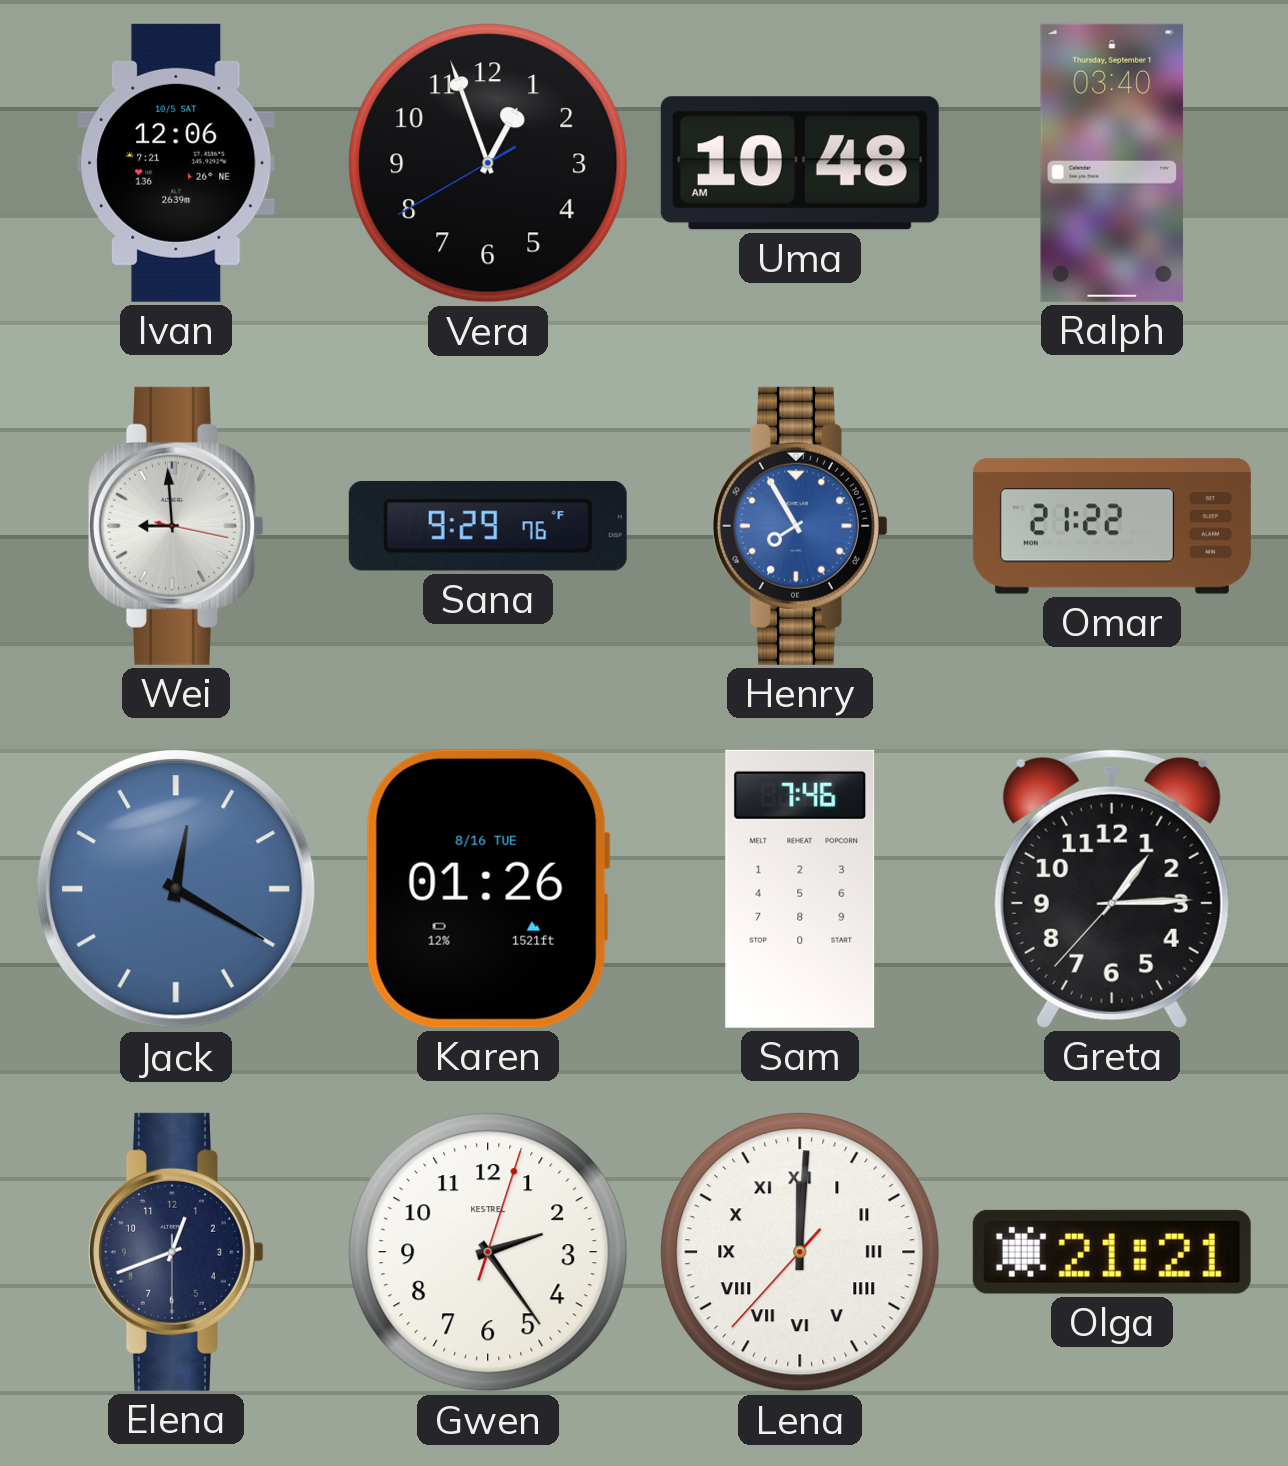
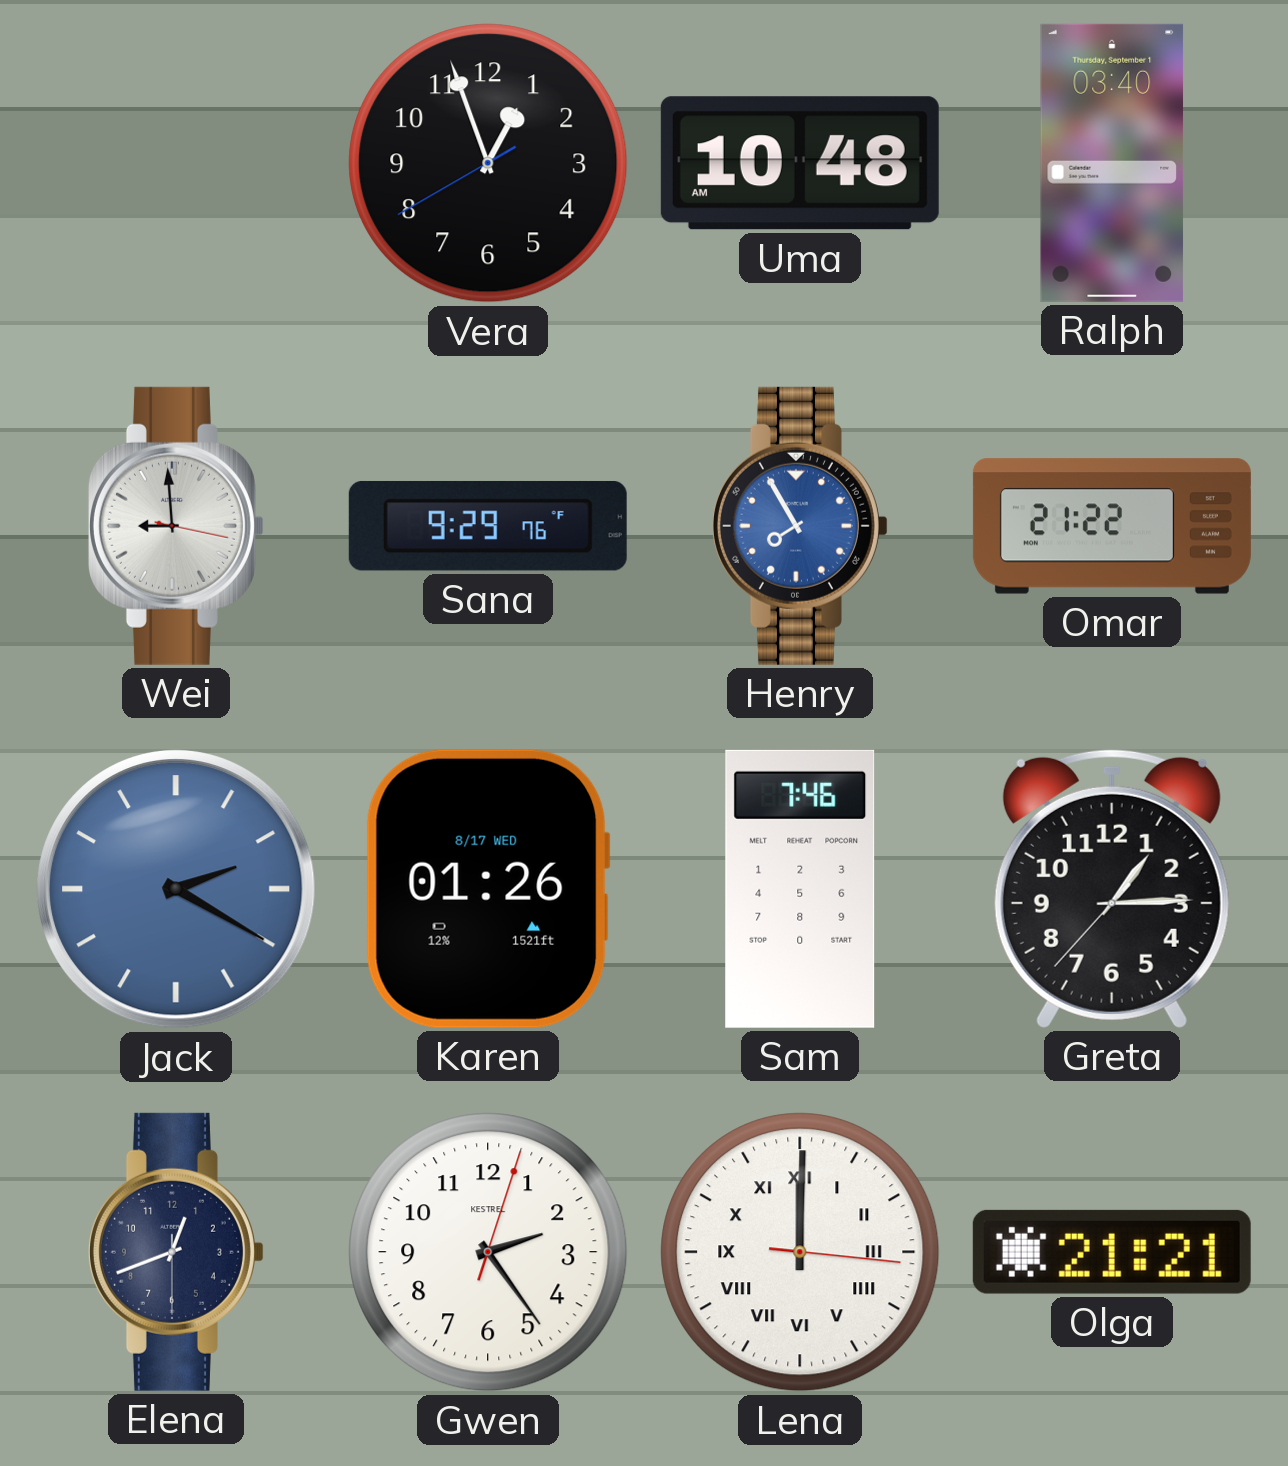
Ivan: 12:06 -> none (176, 163)
Jack: 12:20 -> 2:20 (177, 890)
Karen date: 8/16 TUE -> 8/17 WED (488, 889)
Lena: 12:00:37 -> 12:00:16 (800, 1252)
